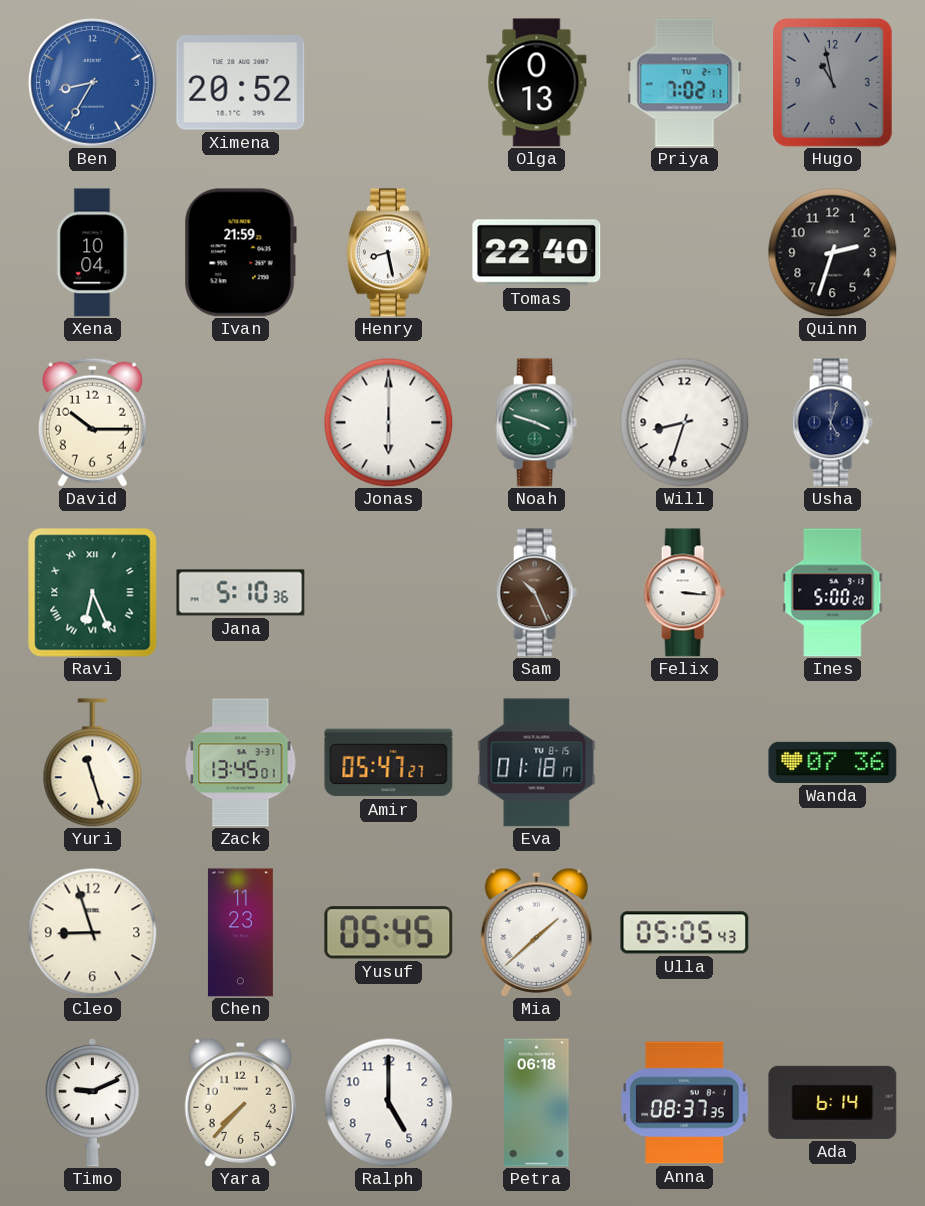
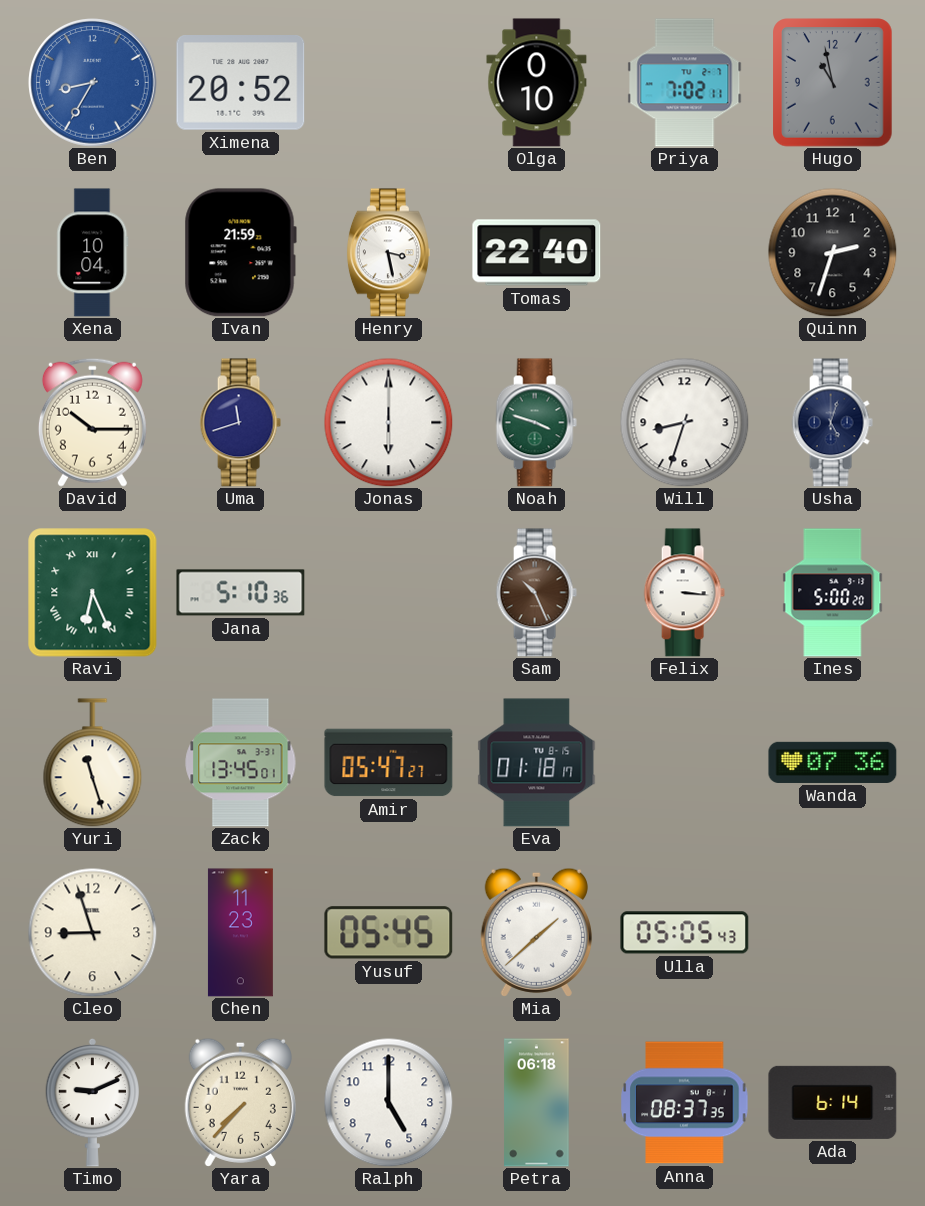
Olga: 0:13 -> 0:10 (537, 83)
Henry: 8:28 -> 3:28 (388, 253)
Uma: none -> 11:42 (240, 423)
